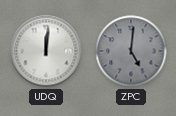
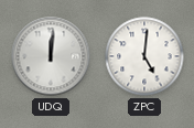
ZPC dial: grey -> white (144, 56)
